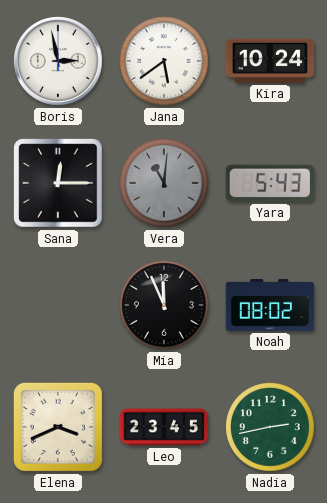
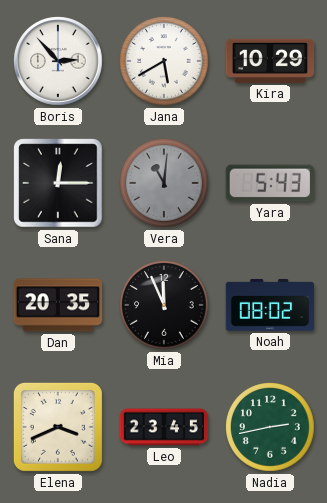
Boris: 2:58 -> 2:53 (58, 61)
Jana: 5:39 -> 5:40 (164, 61)
Kira: 10:24 -> 10:29 (270, 61)
Dan: none -> 20:35 (58, 305)
